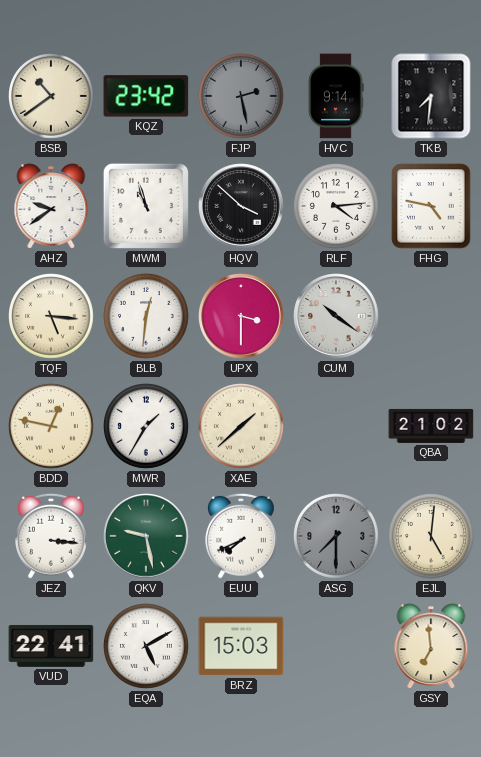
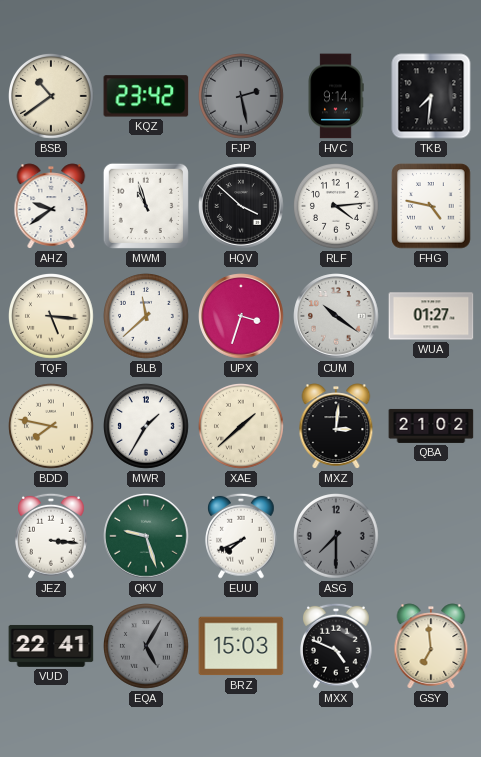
BLB: 12:31 -> 11:38 (147, 317)
UPX: 3:30 -> 3:33 (241, 316)
WUA: none -> 01:27 (431, 316)
BDD: 12:47 -> 7:47 (52, 427)
MXZ: none -> 3:01 (336, 426)
QKV: 9:28 -> 9:27 (146, 536)
EJL: 5:01 -> none (432, 537)
EQA: 5:10 -> 5:05 (147, 647)
EQA dial: white -> grey (147, 647)
MXX: none -> 4:49 (337, 646)
